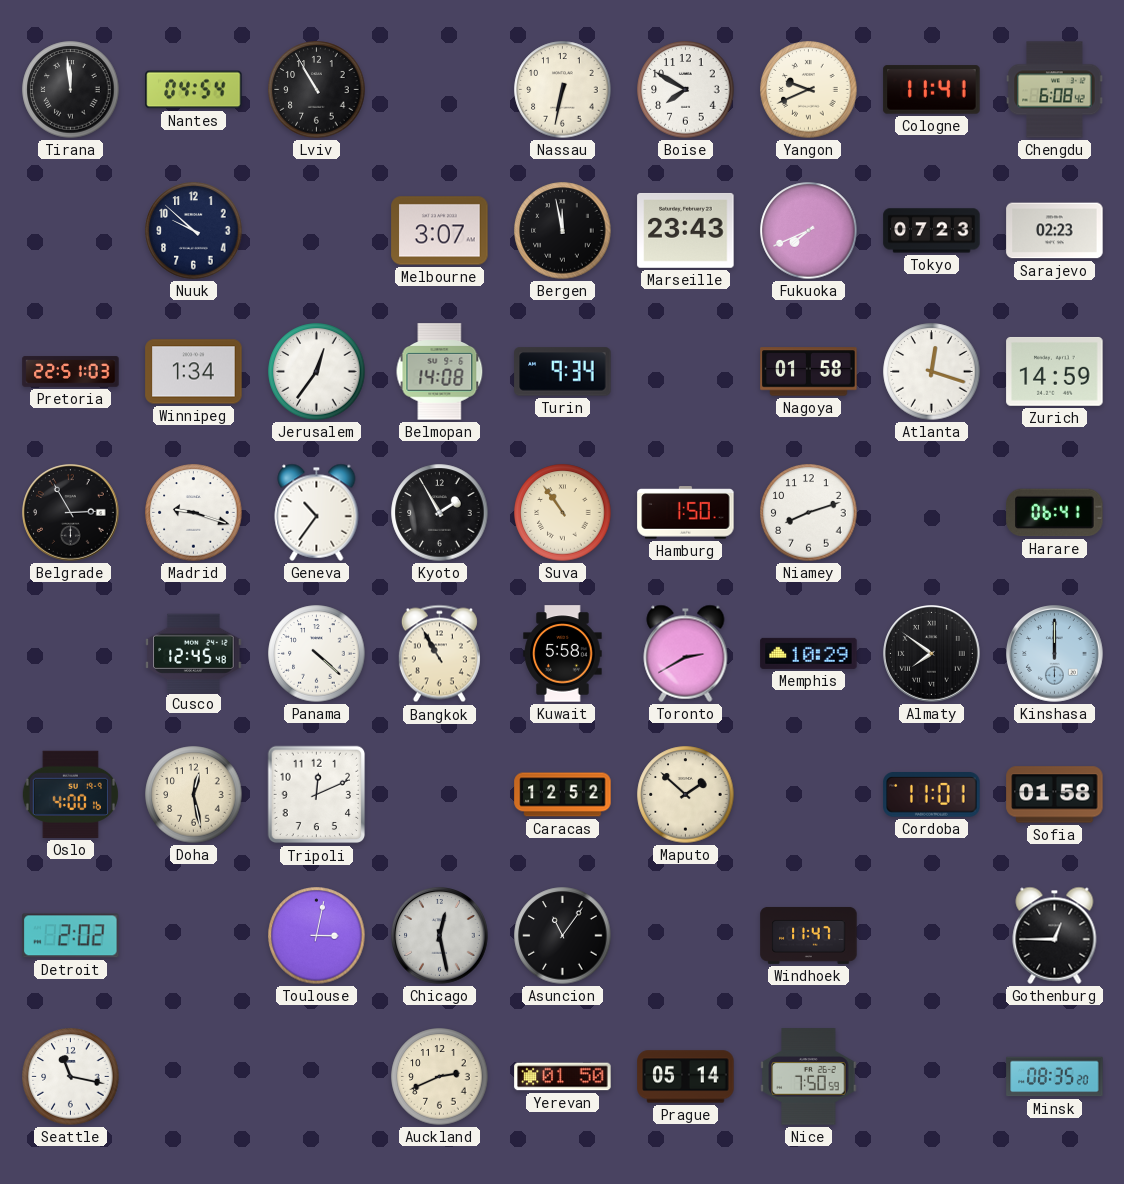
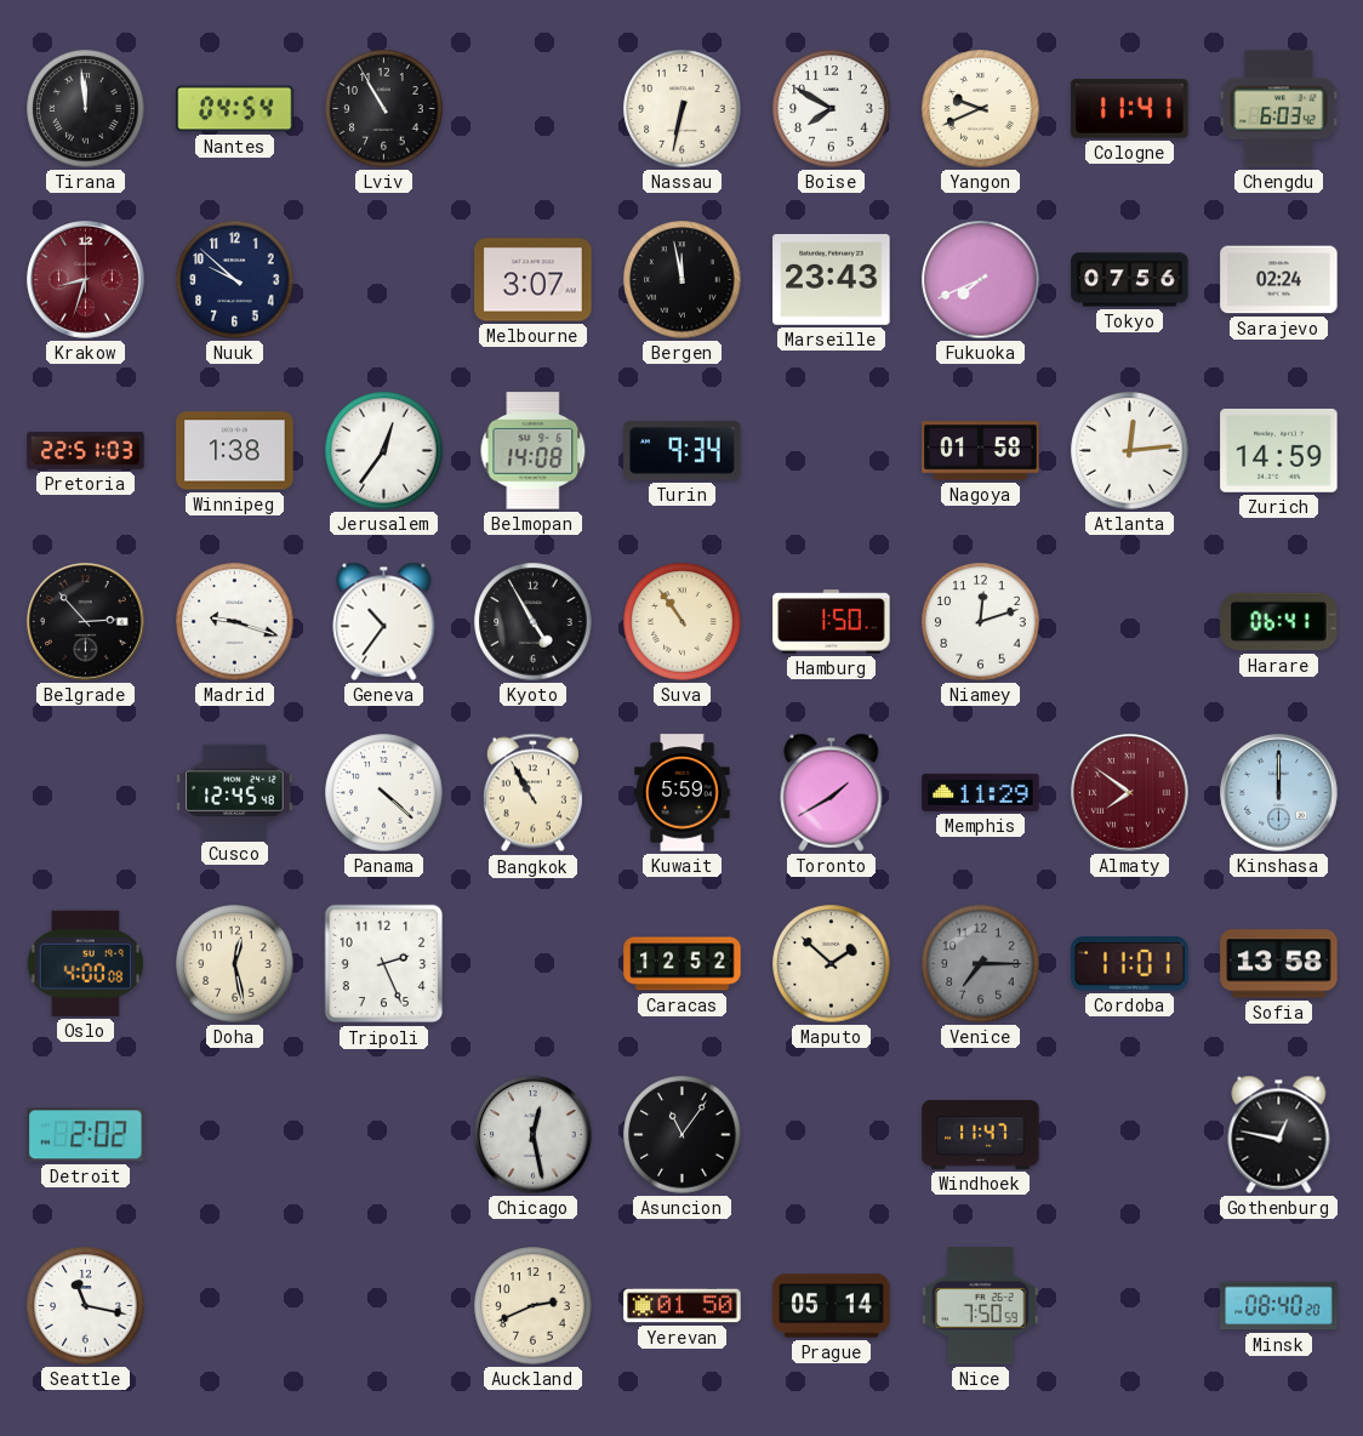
Chengdu: 6:08 -> 6:03 (1279, 109)
Krakow: none -> 8:33 (86, 280)
Tokyo: 07:23 -> 07:56 (1130, 280)
Sarajevo: 02:23 -> 02:24 (1279, 280)
Winnipeg: 1:34 -> 1:38 (235, 451)
Atlanta: 12:18 -> 12:14 (1130, 451)
Belgrade: 2:55 -> 2:53 (86, 622)
Kyoto: 1:55 -> 4:55 (534, 622)
Niamey: 8:12 -> 12:12 (981, 622)
Kuwait: 5:58 -> 5:59 (683, 793)
Toronto: 2:40 -> 1:40 (832, 792)
Memphis: 10:29 -> 11:29 (981, 792)
Almaty dial: black -> burgundy (1130, 793)
Oslo: 4:00:16 -> 4:00:08 (85, 963)
Tripoli: 12:11 -> 2:26 (384, 964)
Venice: none -> 7:15 (981, 964)
Sofia: 01:58 -> 13:58 (1279, 964)
Toulouse: 3:02 -> none (317, 936)
Gothenburg: 12:45 -> 12:47 (1279, 1134)
Minsk: 08:35 -> 08:40 (1279, 1306)
